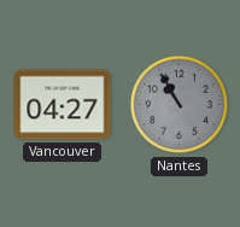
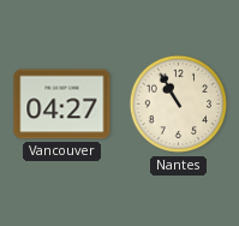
Nantes dial: grey -> cream (179, 105)
